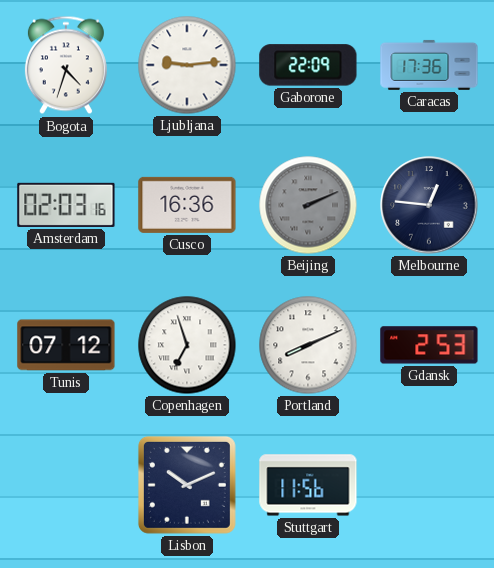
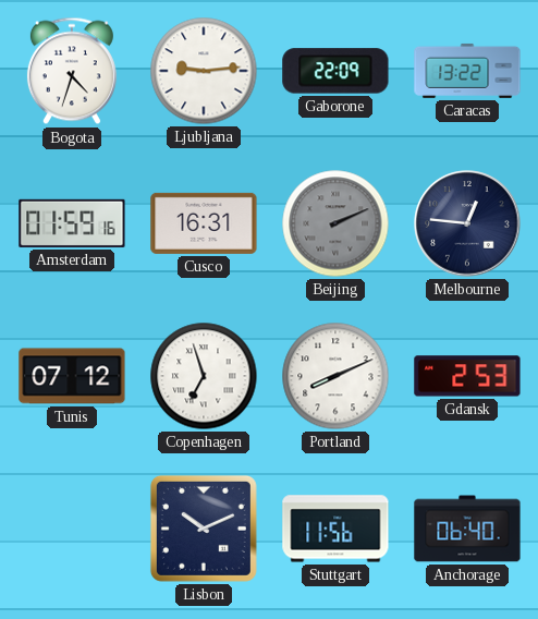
Caracas: 17:36 -> 13:22 (467, 71)
Amsterdam: 02:03 -> 01:59 (72, 223)
Cusco: 16:36 -> 16:31 (204, 223)
Anchorage: none -> 06:40 (467, 529)
